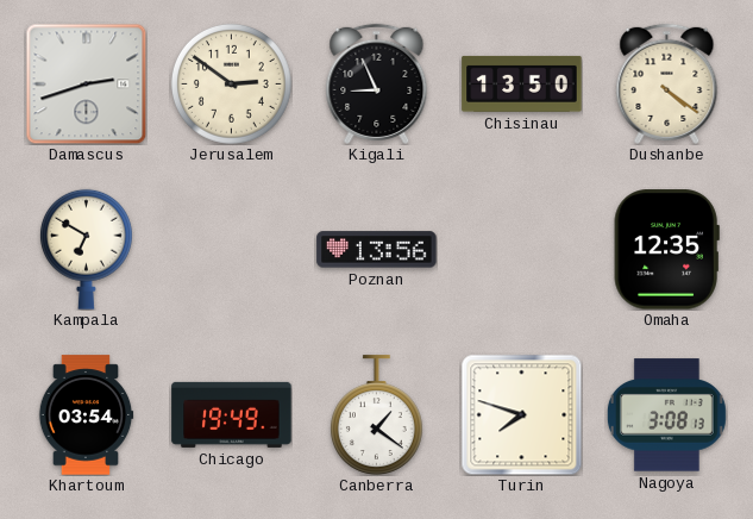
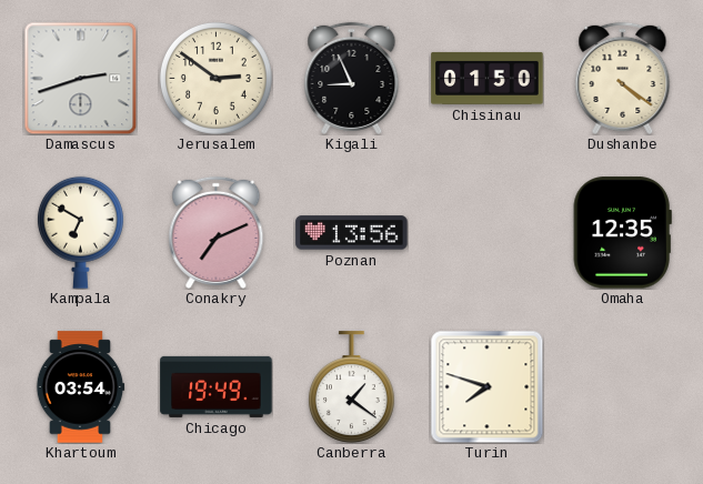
Chisinau: 13:50 -> 01:50 (488, 78)
Conakry: none -> 7:11 (217, 232)
Nagoya: 3:08 -> none (666, 415)
